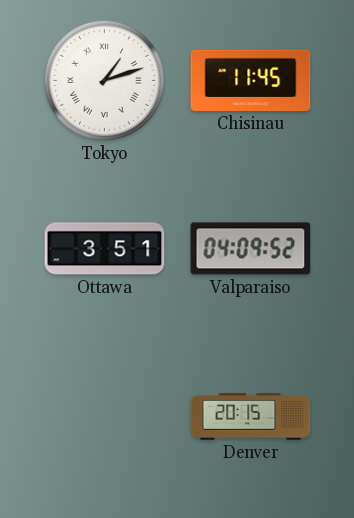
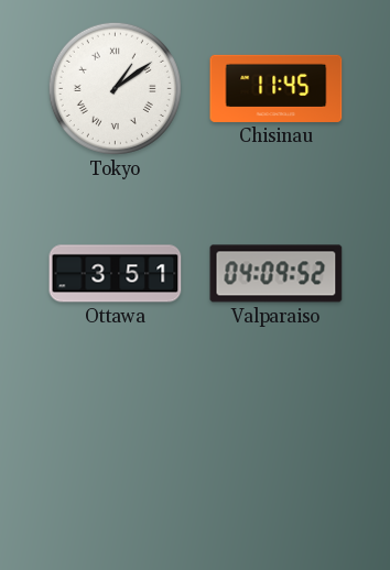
Tokyo: 1:12 -> 1:09 (115, 88)
Denver: 20:15 -> none (251, 417)
